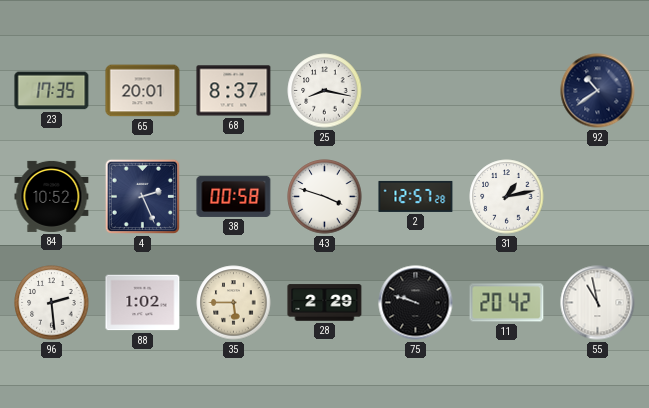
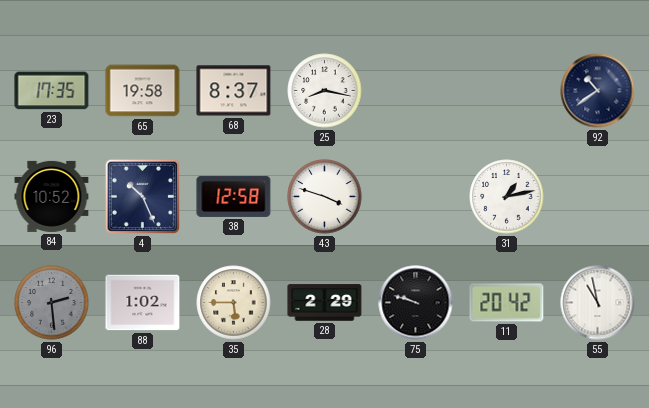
65: 20:01 -> 19:58 (143, 91)
4: 2:26 -> 10:26 (142, 196)
38: 00:58 -> 12:58 (234, 196)
2: 12:57 -> none (416, 196)
96 dial: white -> grey (52, 303)
